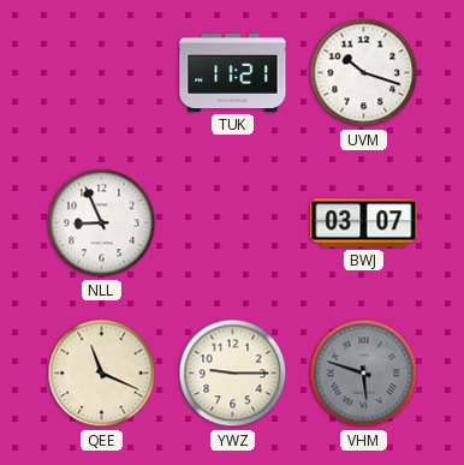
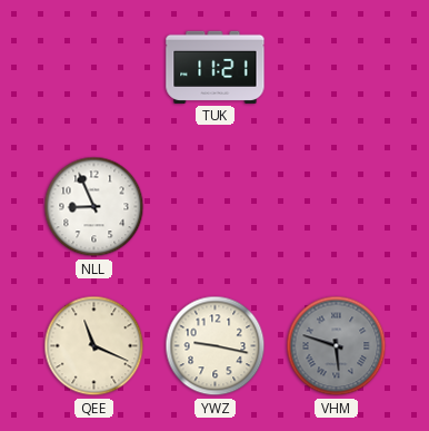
UVM: 10:18 -> none (364, 73)
BWJ: 03:07 -> none (364, 223)
YWZ: 9:15 -> 9:17 (216, 346)
